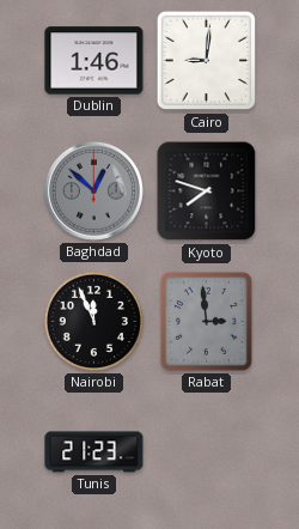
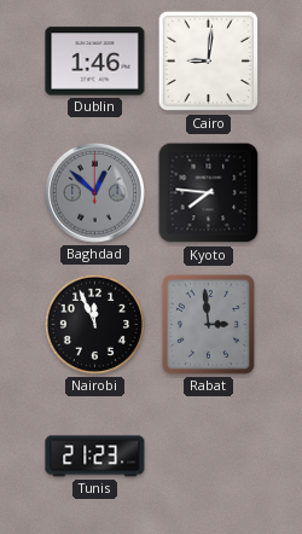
Kyoto: 7:48 -> 7:46 (209, 193)
